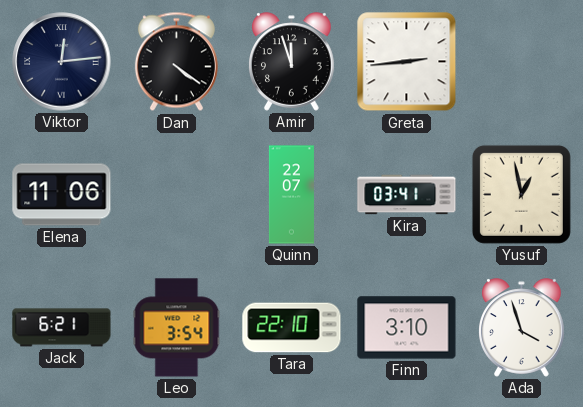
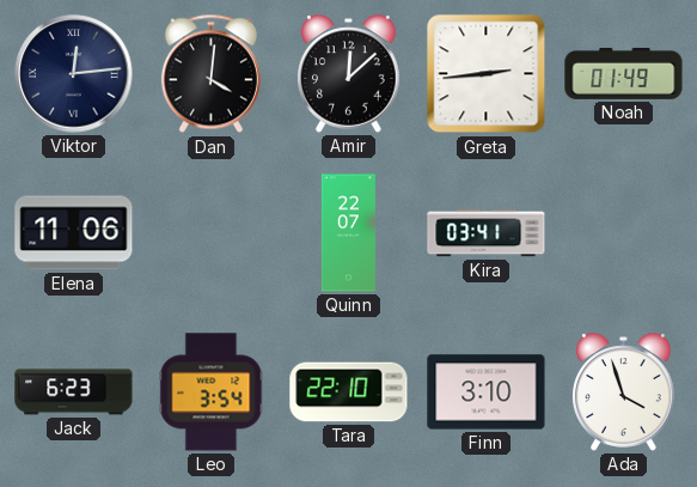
Dan: 4:21 -> 4:01 (210, 74)
Amir: 11:57 -> 12:08 (349, 74)
Noah: none -> 01:49 (624, 73)
Yusuf: 12:58 -> none (521, 194)
Jack: 6:21 -> 6:23 (74, 392)
